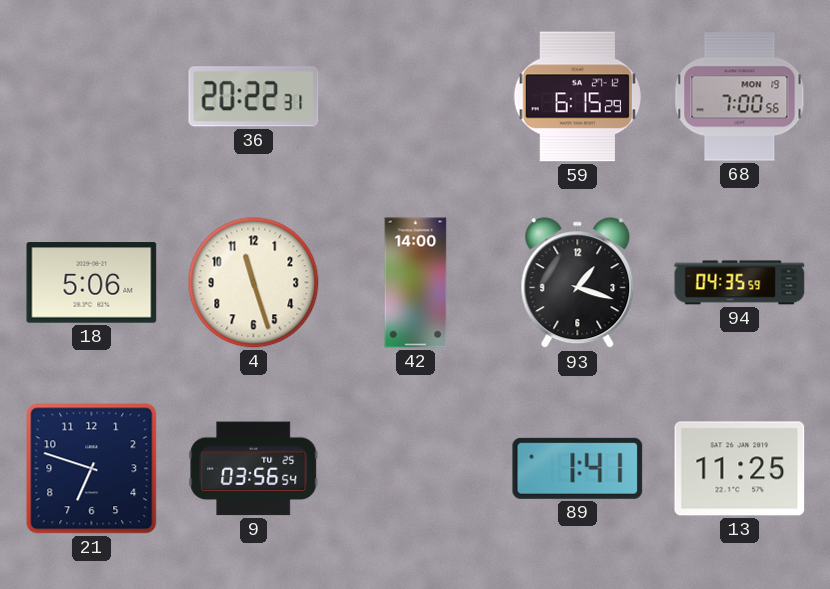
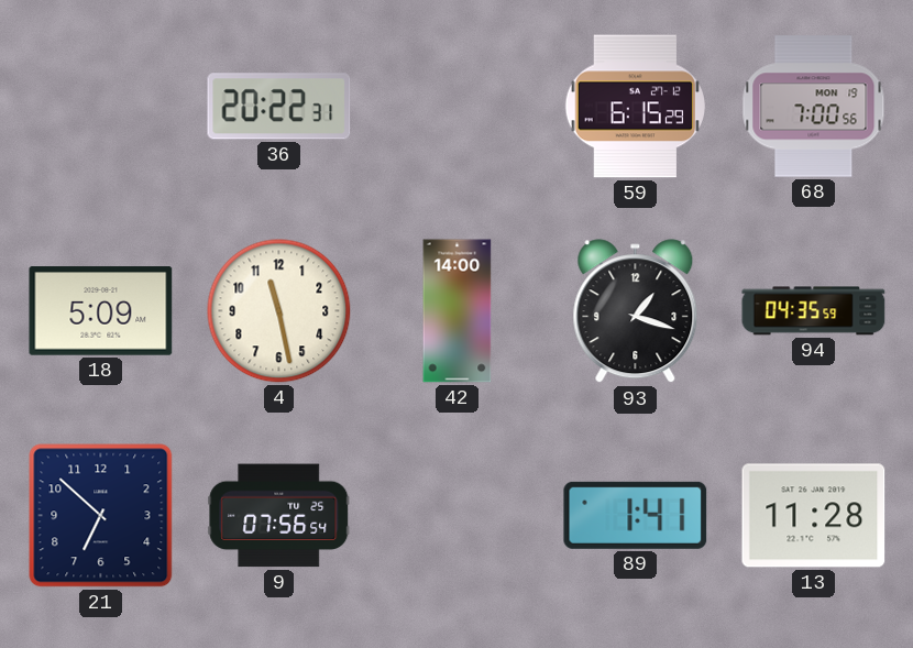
18: 5:06 -> 5:09 (101, 311)
4: 11:27 -> 11:28 (279, 311)
21: 6:48 -> 6:52 (101, 516)
9: 03:56 -> 07:56 (279, 516)
13: 11:25 -> 11:28 (814, 516)
